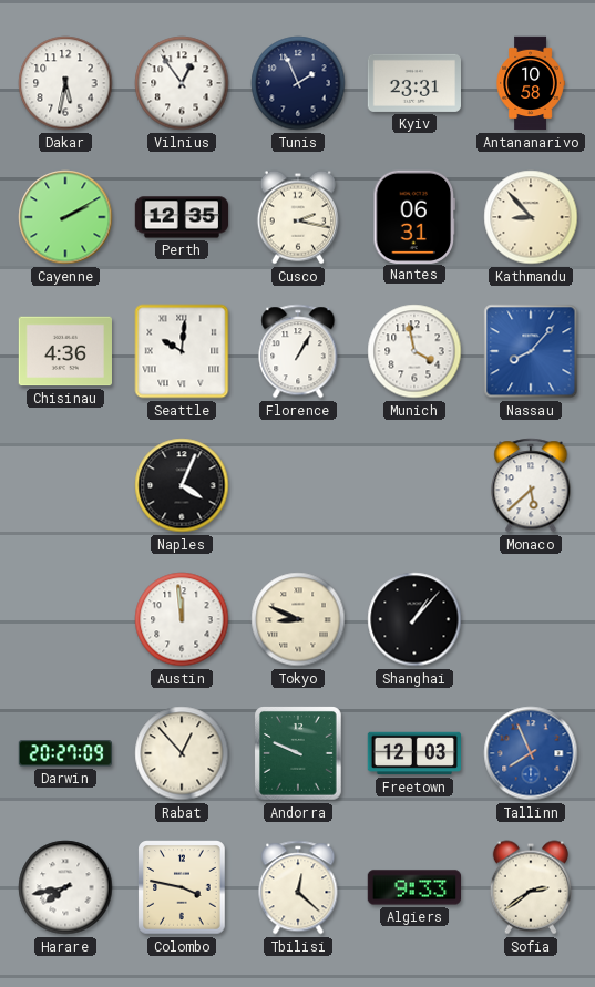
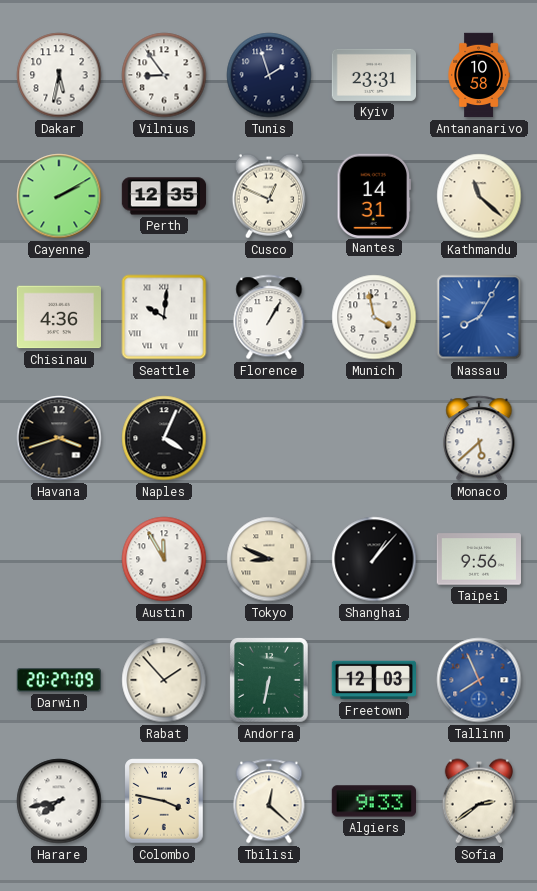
Vilnius: 12:54 -> 8:54 (164, 75)
Tunis: 1:56 -> 1:57 (269, 75)
Cusco: 2:17 -> 12:49 (268, 196)
Nantes: 06:31 -> 14:31 (374, 195)
Kathmandu: 8:53 -> 11:22 (479, 196)
Nassau: 8:07 -> 8:05 (479, 317)
Havana: none -> 3:42 (59, 438)
Austin: 11:59 -> 11:55 (164, 559)
Taipei: none -> 9:56 (479, 559)
Rabat: 12:53 -> 1:53 (164, 680)
Andorra: 9:49 -> 6:32 (269, 680)
